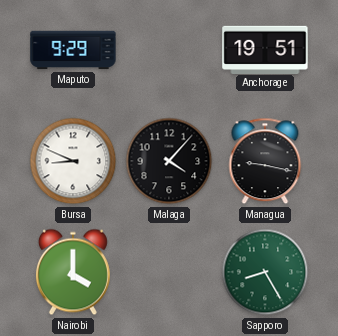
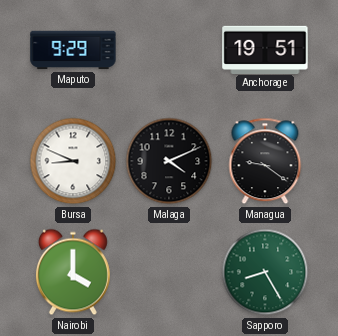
Malaga: 4:07 -> 4:11 (169, 161)
Managua: 9:17 -> 9:21 (265, 161)
